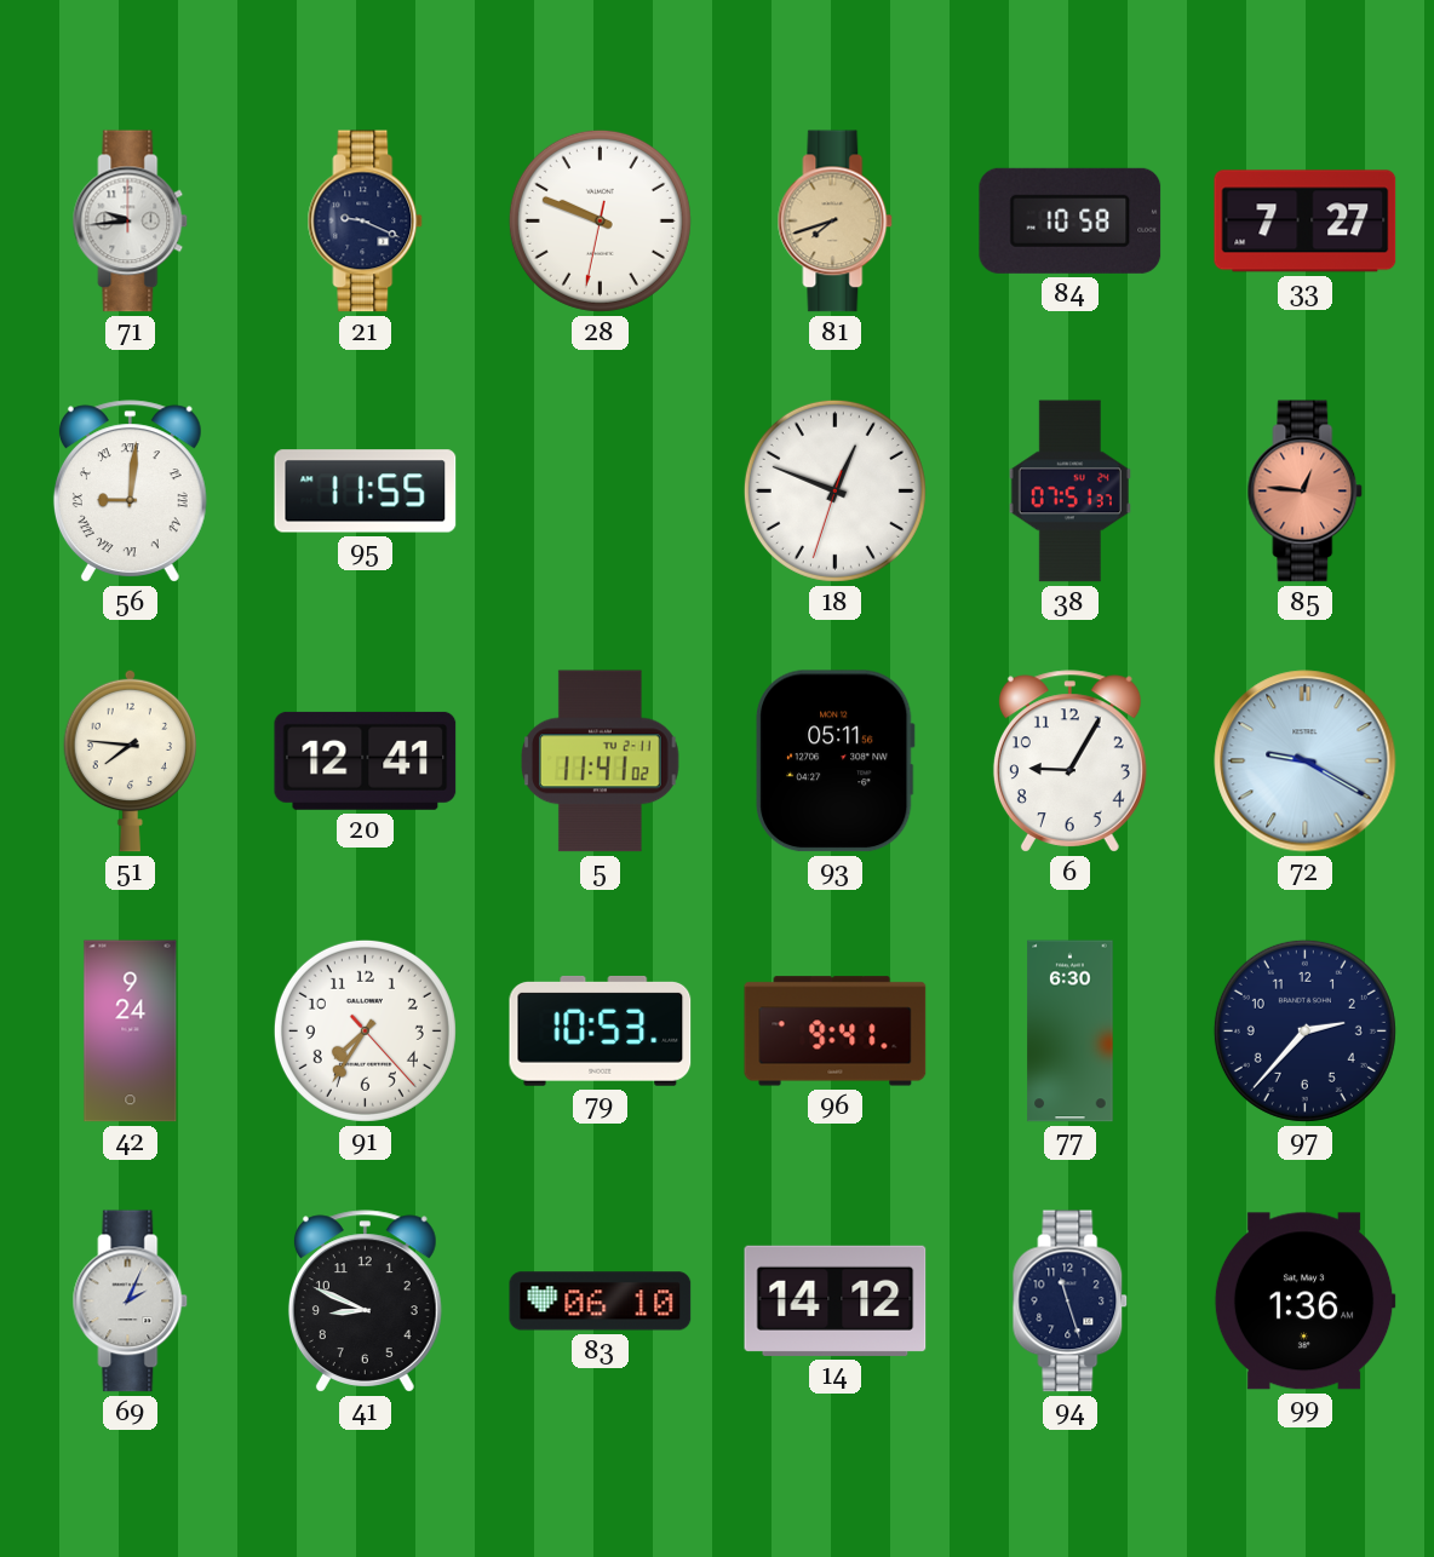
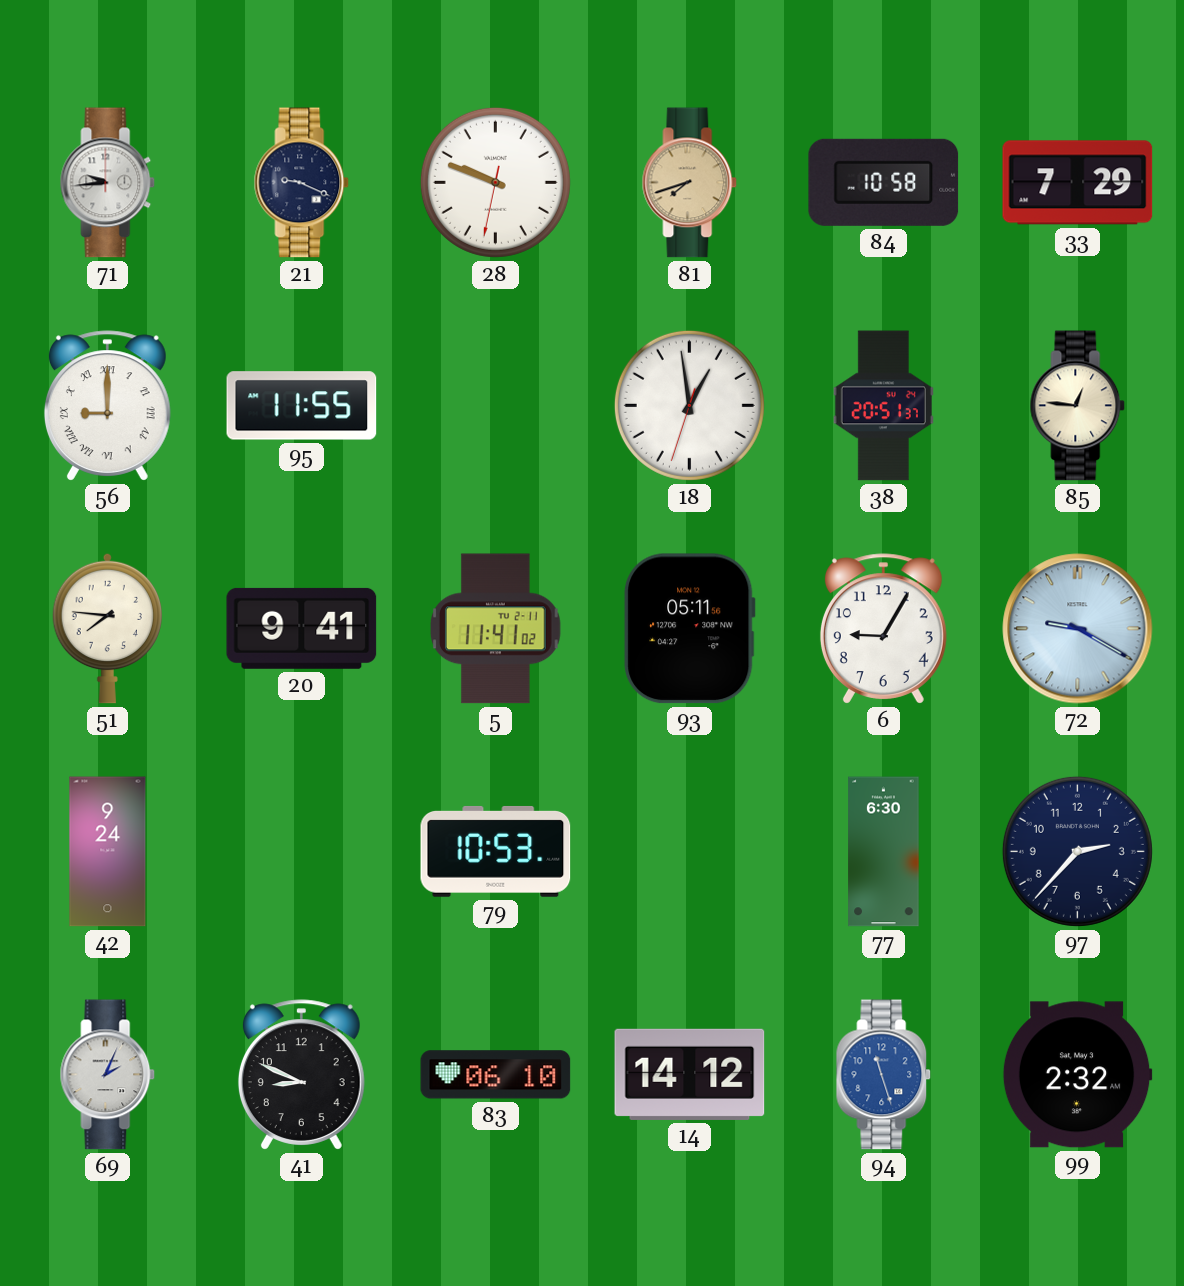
33: 7:27 -> 7:29 (1078, 183)
56: 9:01 -> 9:00 (107, 406)
18: 12:48 -> 12:58 (689, 405)
38: 07:51 -> 20:51 (883, 406)
85 dial: salmon -> cream (1078, 406)
20: 12:41 -> 9:41 (302, 628)
91: 7:35 -> none (365, 1030)
96: 9:41 -> none (836, 1032)
94 dial: navy -> blue (884, 1075)
99: 1:36 -> 2:32 (1077, 1075)
